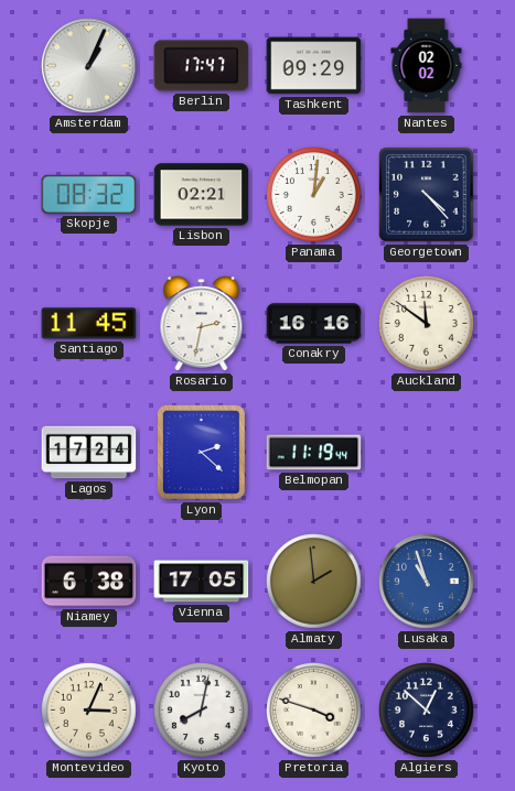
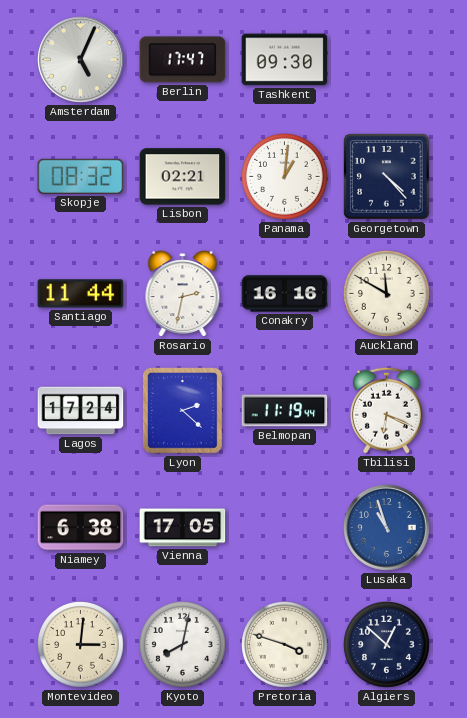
Amsterdam: 1:04 -> 5:04 (81, 60)
Tashkent: 09:29 -> 09:30 (285, 60)
Nantes: 02:02 -> none (427, 66)
Santiago: 11:45 -> 11:44 (81, 294)
Auckland: 11:51 -> 11:50 (387, 294)
Tbilisi: none -> 6:19 (386, 410)
Almaty: 1:59 -> none (314, 582)
Montevideo: 3:04 -> 3:01 (81, 645)
